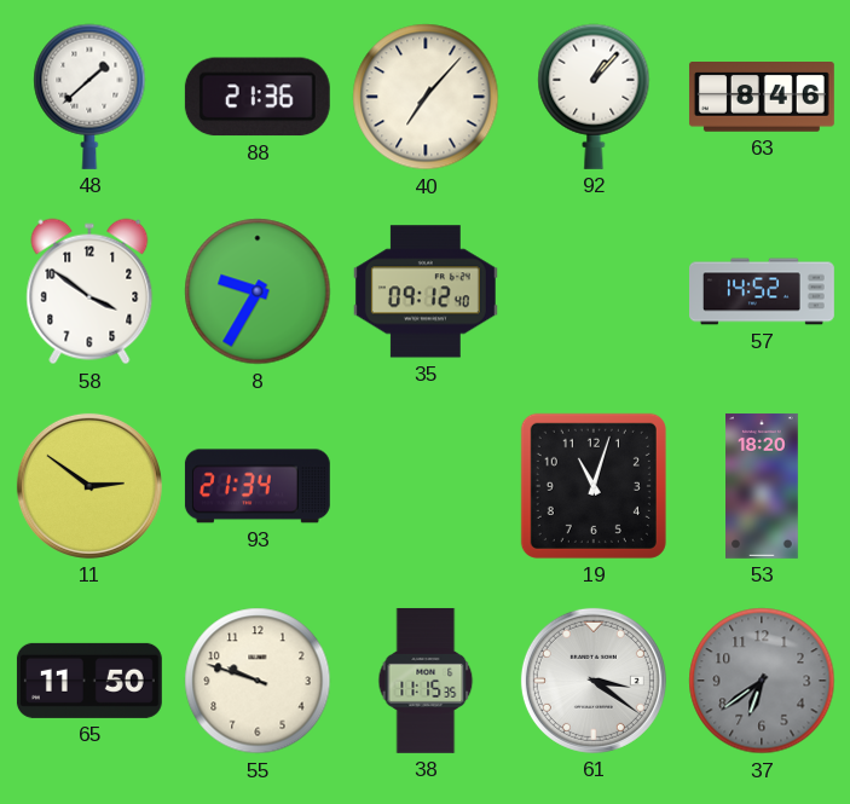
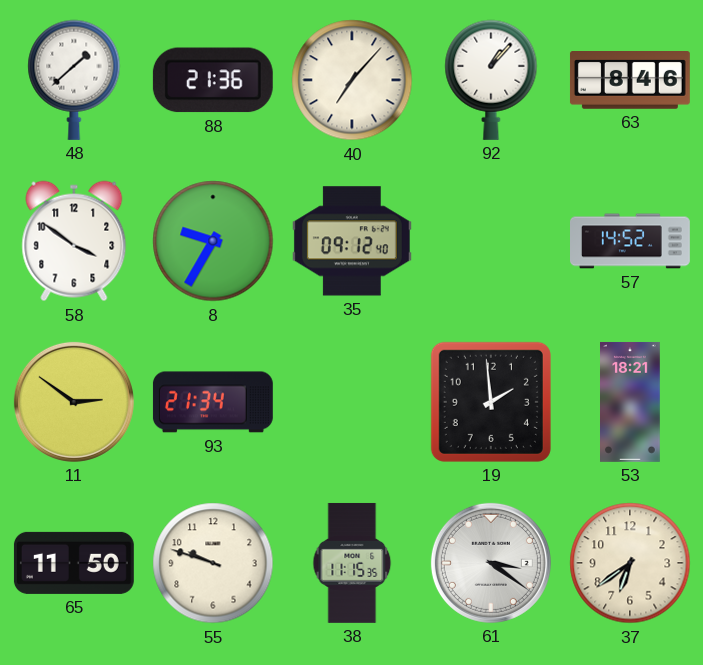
19: 11:03 -> 1:59 (491, 402)
53: 18:20 -> 18:21 (631, 402)
37 dial: grey -> cream (630, 563)
